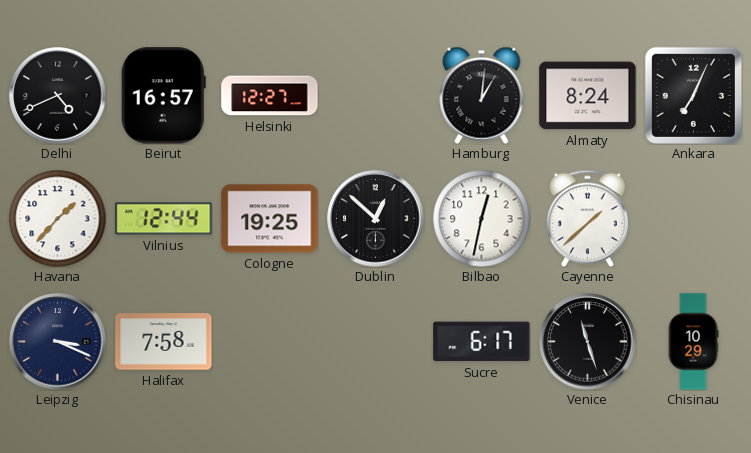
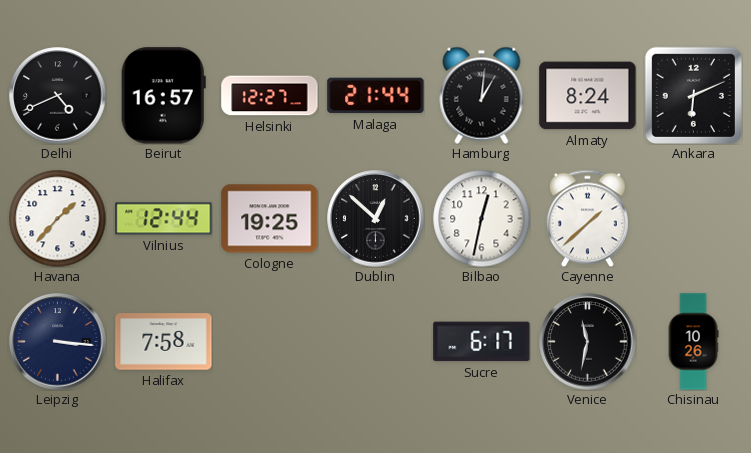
Malaga: none -> 21:44 (376, 96)
Ankara: 7:04 -> 6:11 (693, 95)
Leipzig: 3:19 -> 3:16 (58, 342)
Venice: 11:27 -> 11:32 (588, 342)
Chisinau: 10:29 -> 10:26 (693, 342)
